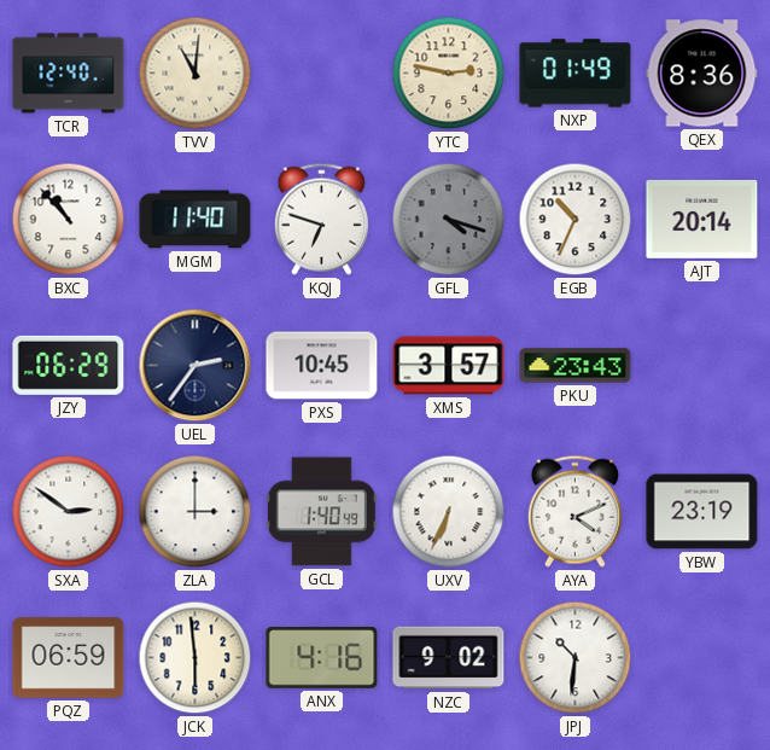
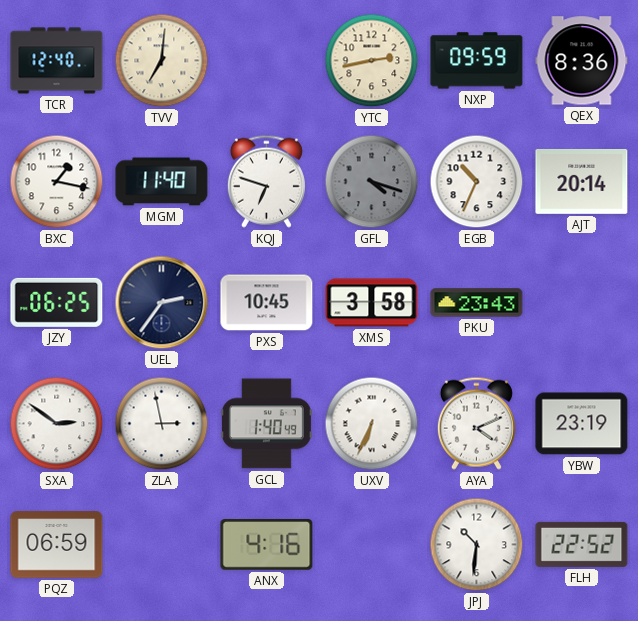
TVV: 11:01 -> 7:01 (162, 61)
YTC: 2:47 -> 2:43 (372, 61)
NXP: 01:49 -> 09:59 (477, 61)
BXC: 10:53 -> 1:17 (57, 182)
JZY: 06:29 -> 06:25 (57, 302)
XMS: 3:57 -> 3:58 (372, 303)
ZLA: 3:00 -> 2:58 (162, 424)
JCK: 5:59 -> none (196, 658)
NZC: 9:02 -> none (449, 658)
FLH: none -> 22:52 (582, 544)
